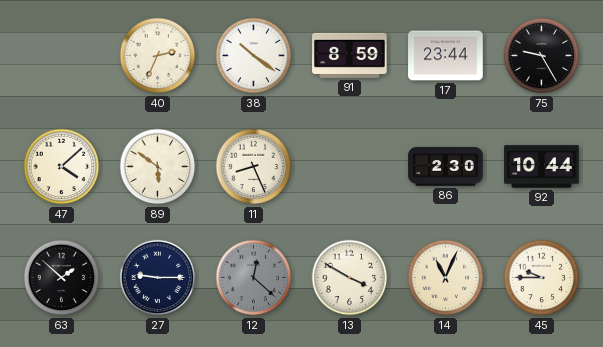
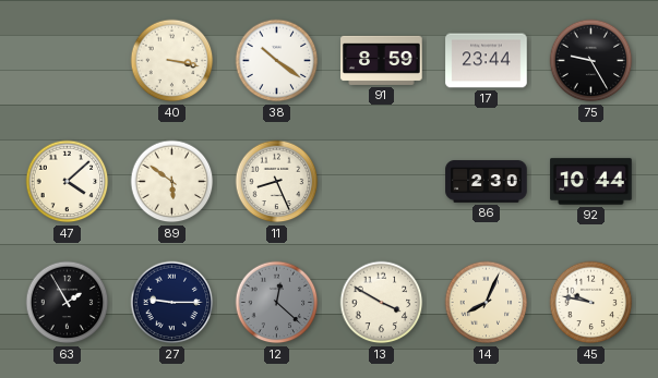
40: 2:34 -> 3:17 (172, 61)
63: 1:52 -> 1:55 (68, 303)
14: 11:04 -> 8:04 (487, 303)
45: 9:45 -> 9:47 (591, 303)
